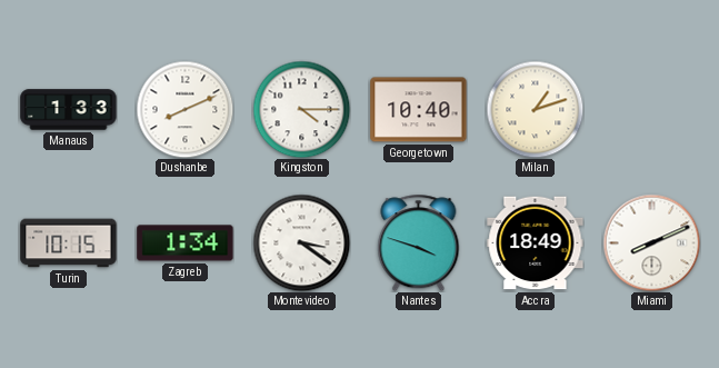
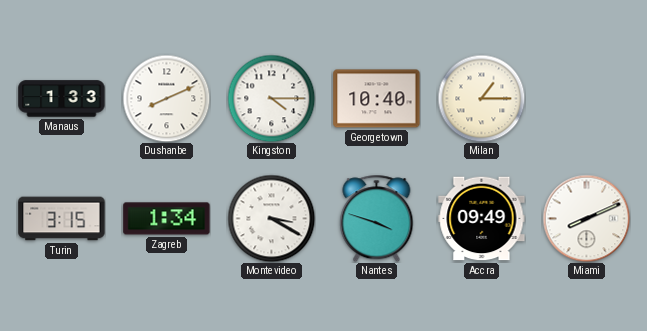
Milan: 1:12 -> 1:15 (481, 98)
Turin: 10:15 -> 3:15 (62, 219)
Montevideo: 3:21 -> 3:20 (271, 218)
Accra: 18:49 -> 09:49 (482, 219)
